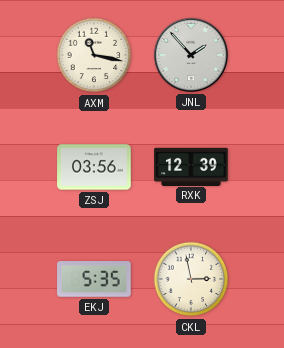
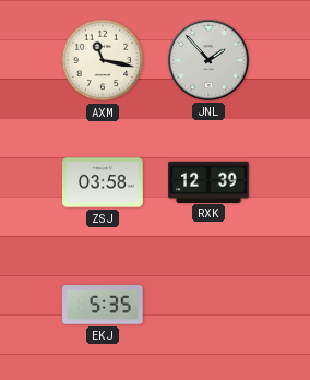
ZSJ: 03:56 -> 03:58 (103, 182)
CKL: 2:58 -> none (191, 279)
